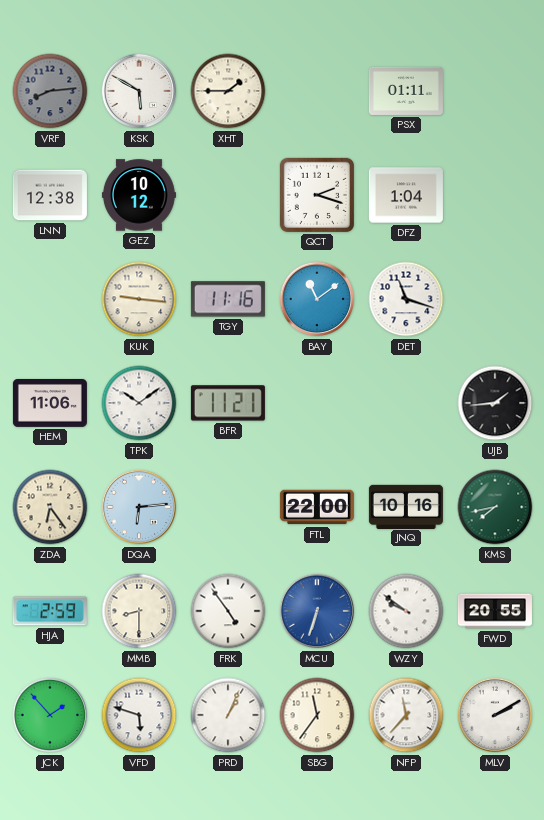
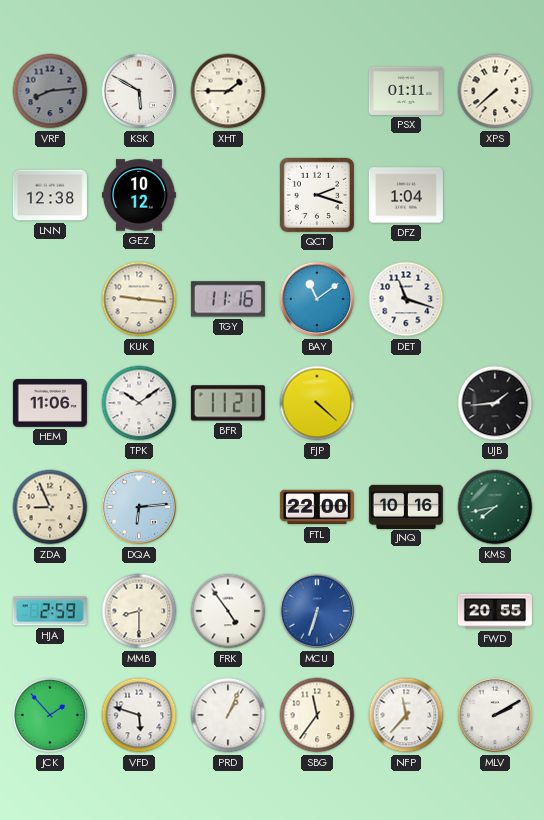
XPS: none -> 7:38 (495, 91)
FJP: none -> 4:22 (317, 403)
ZDA: 6:24 -> 8:56 (50, 507)
WZY: 9:51 -> none (406, 611)
